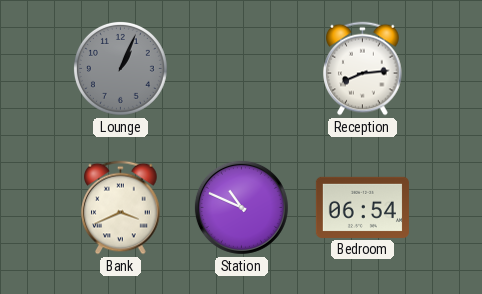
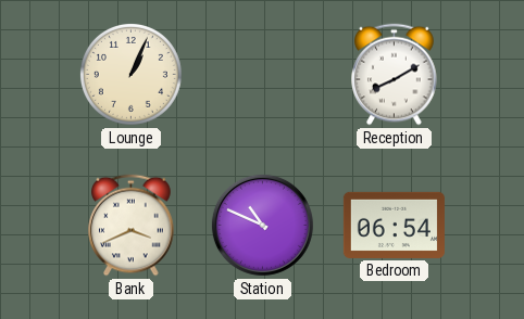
Lounge dial: grey -> cream (130, 74)
Reception: 8:14 -> 8:10 (395, 75)
